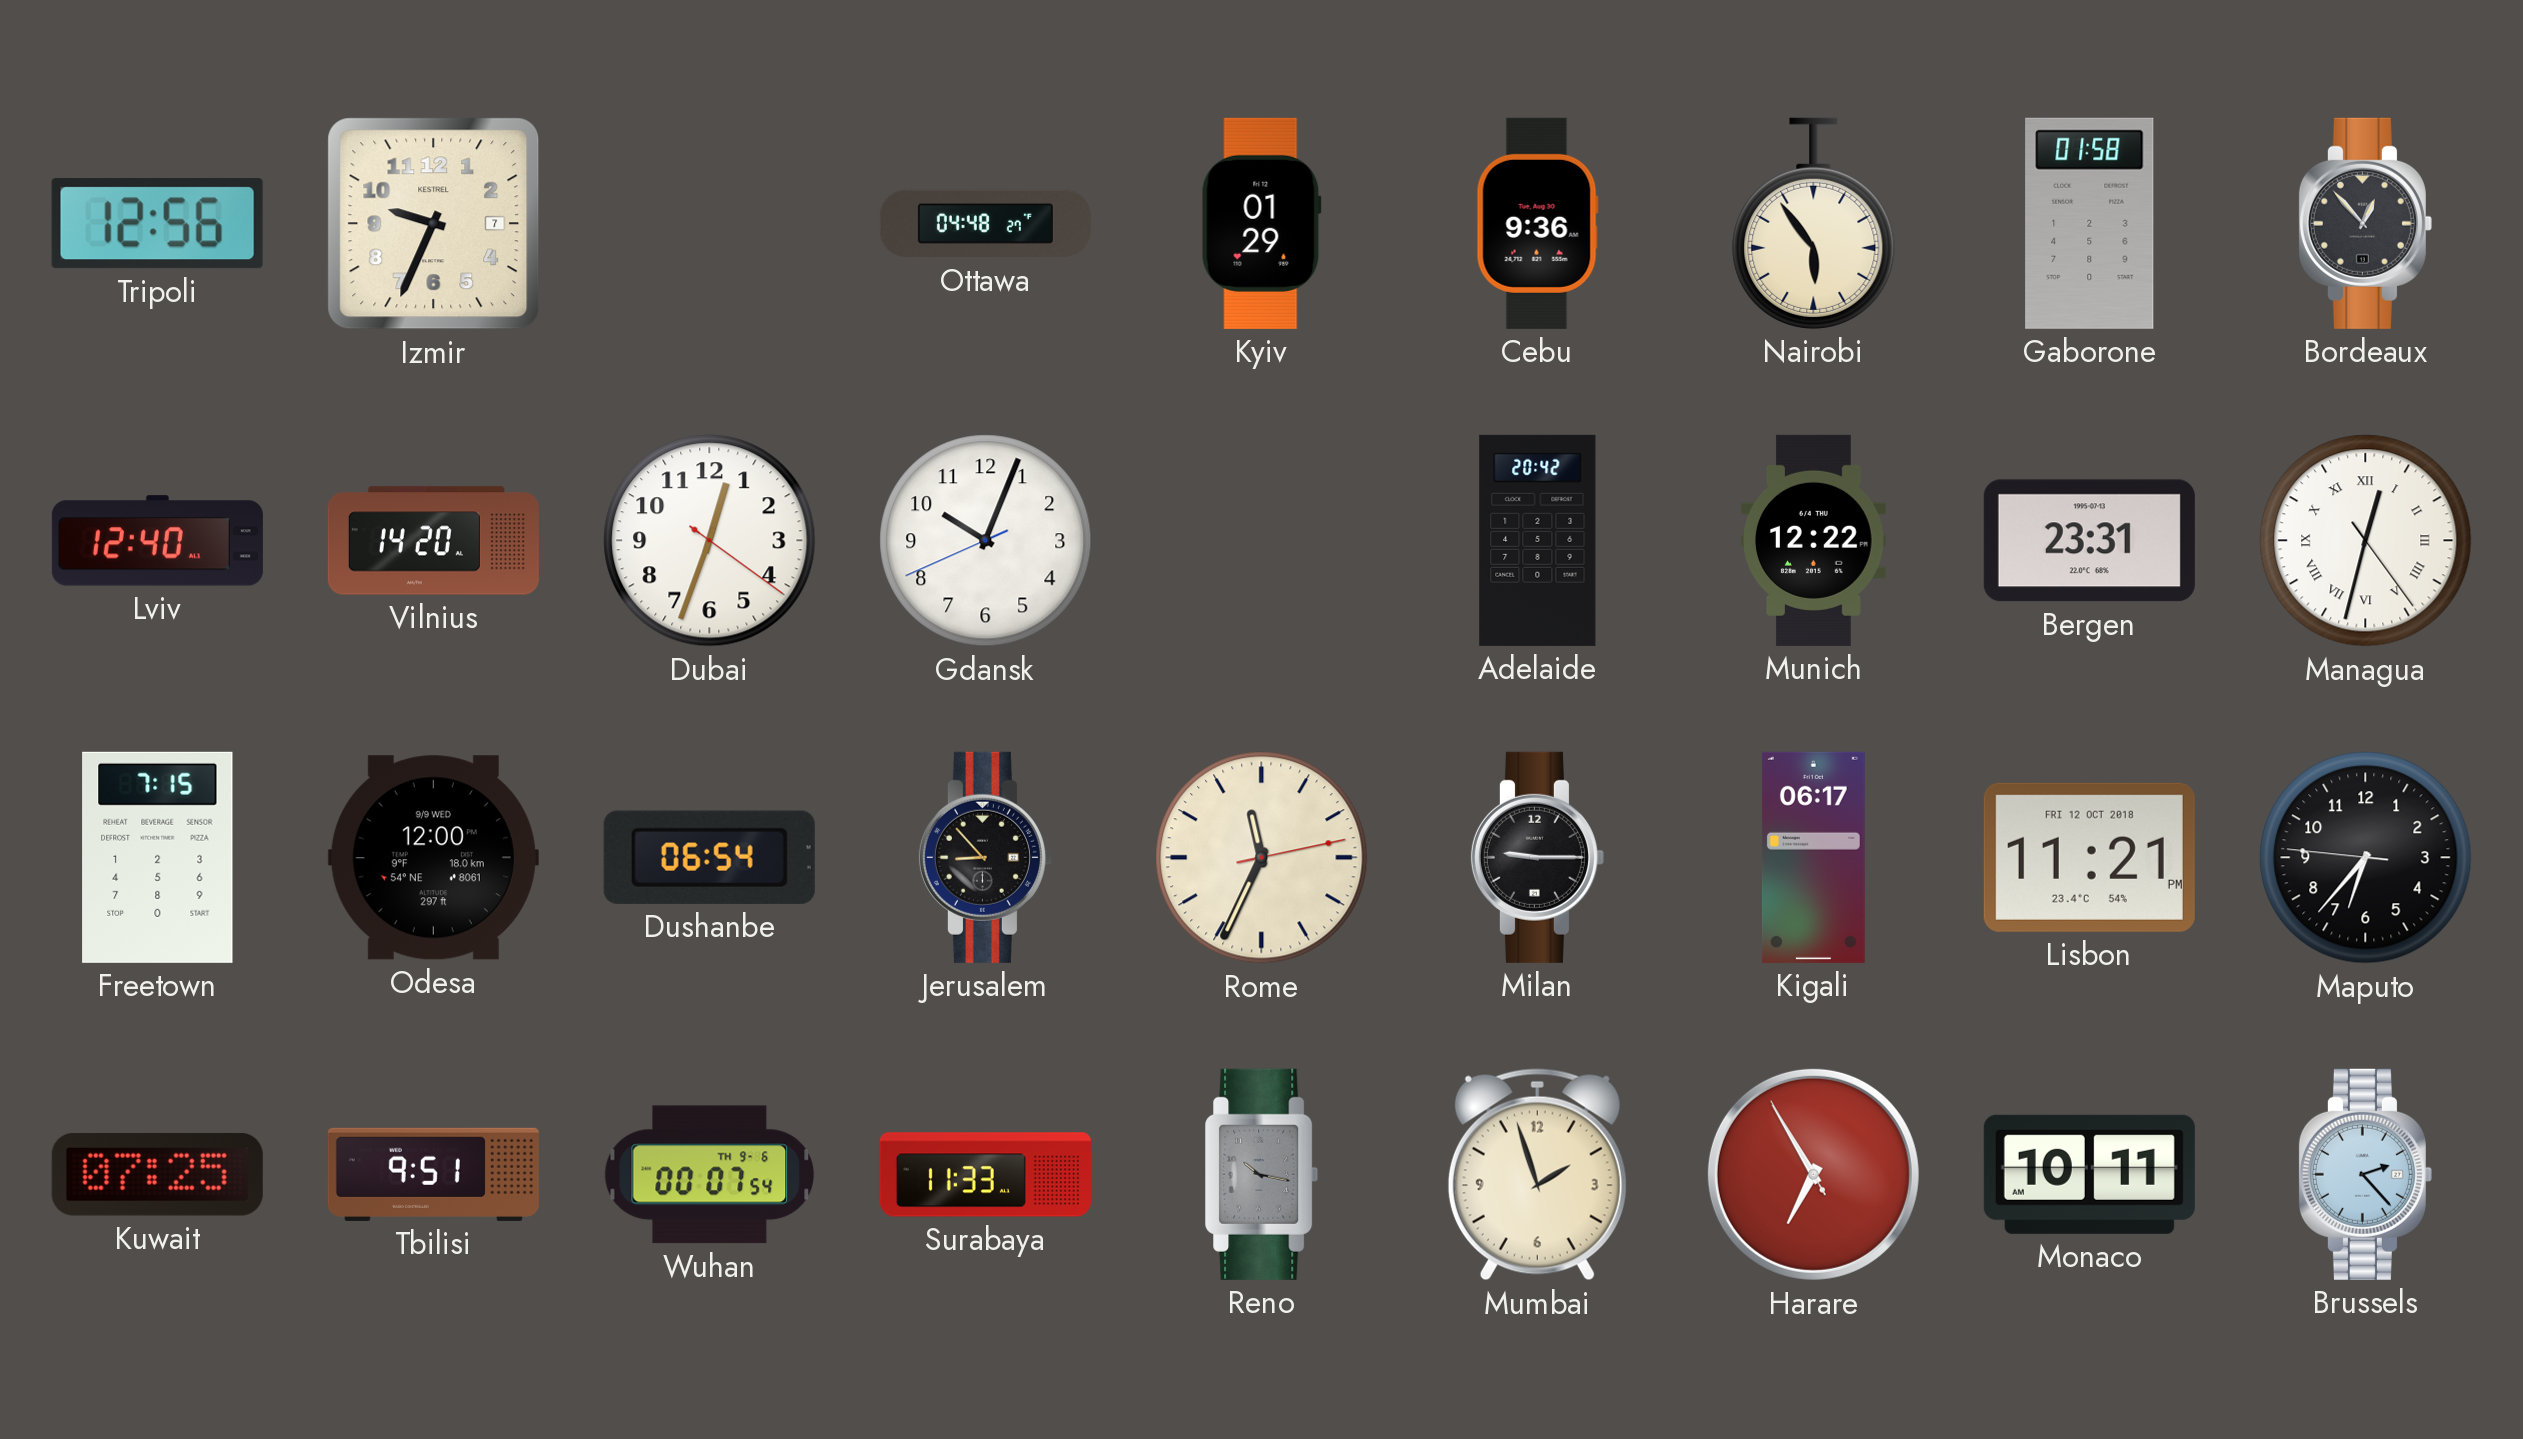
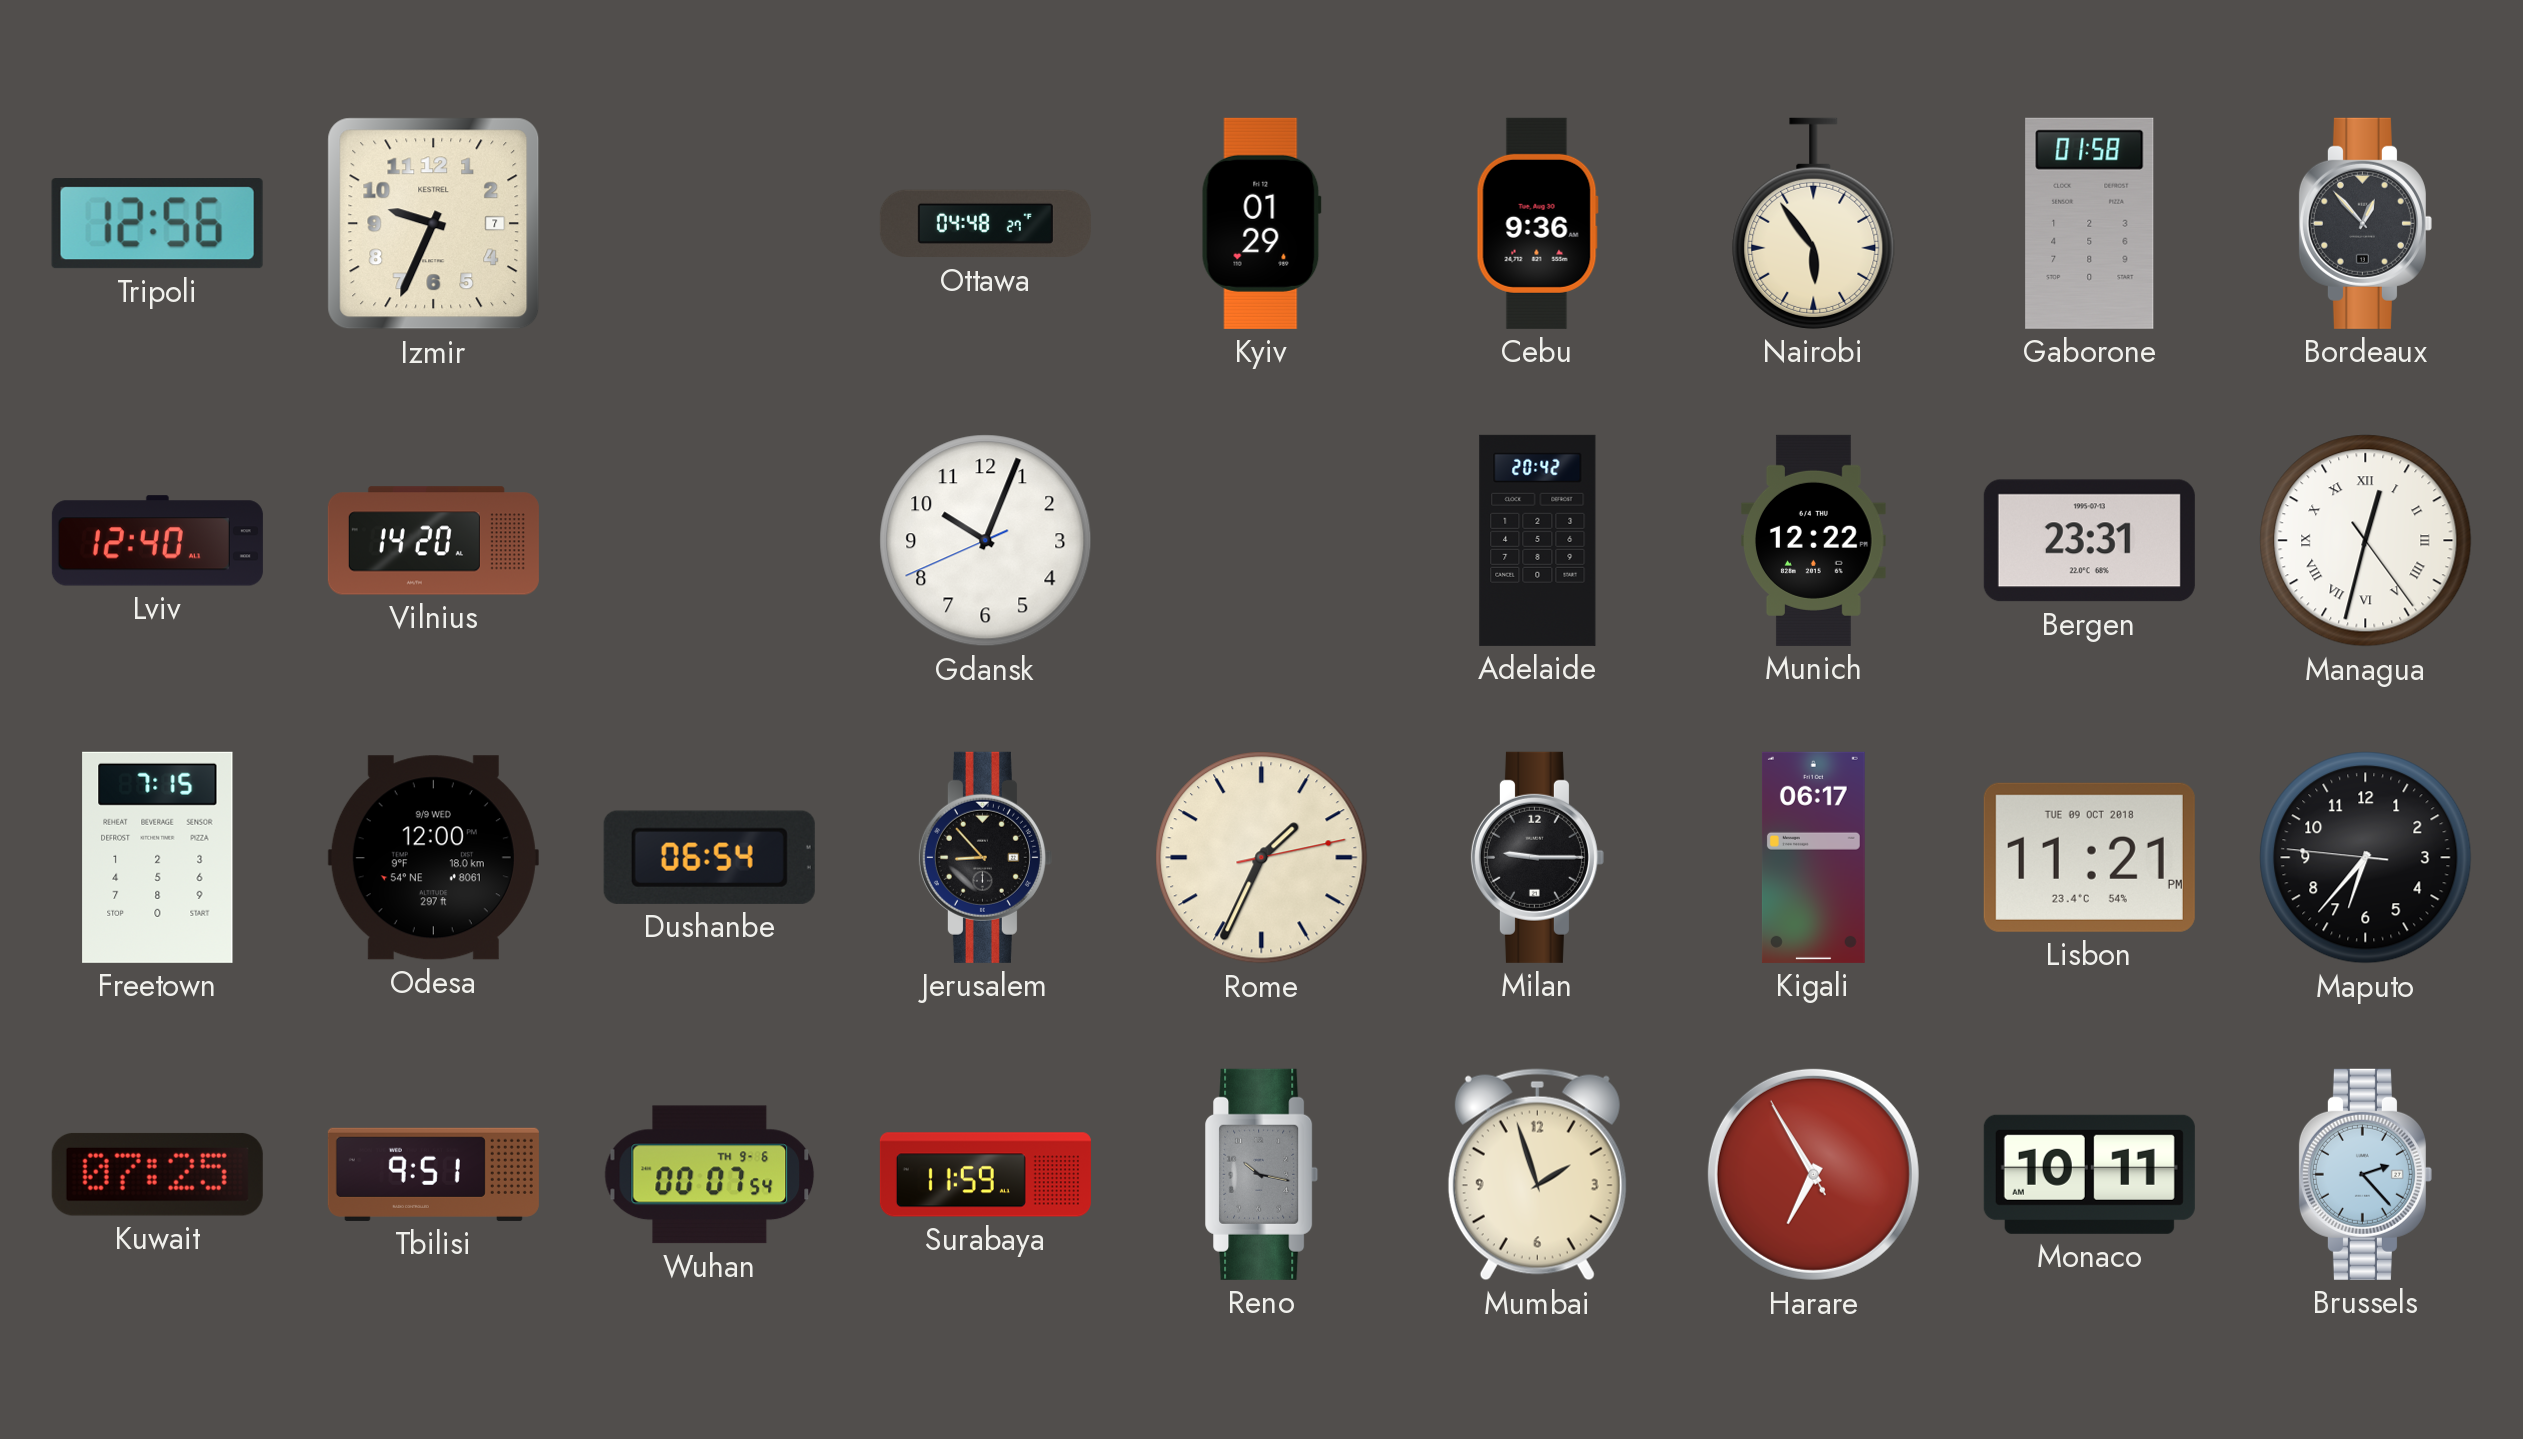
Dubai: 12:33 -> none (710, 541)
Rome: 11:34 -> 1:34 (1262, 858)
Lisbon date: FRI 12 OCT 2018 -> TUE 09 OCT 2018 (2089, 857)
Surabaya: 11:33 -> 11:59 (985, 1175)
